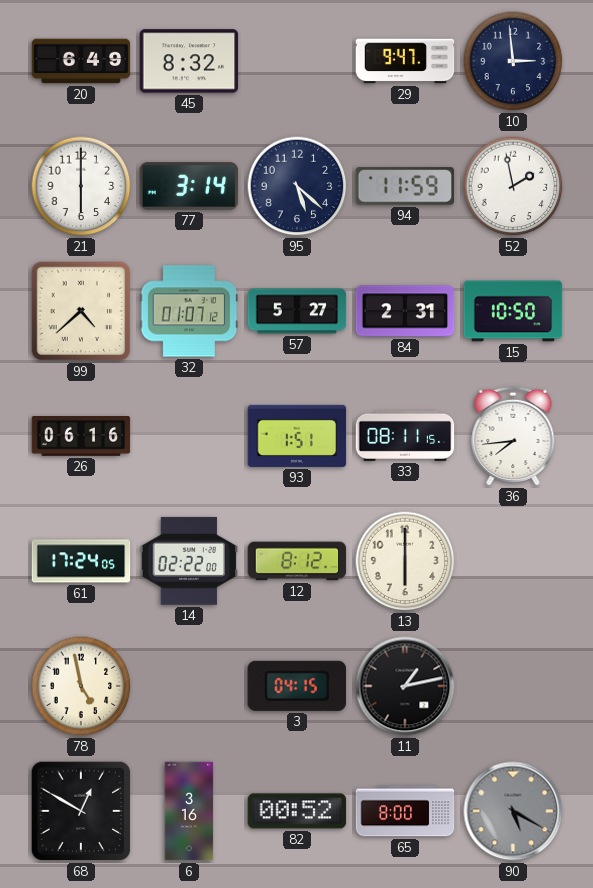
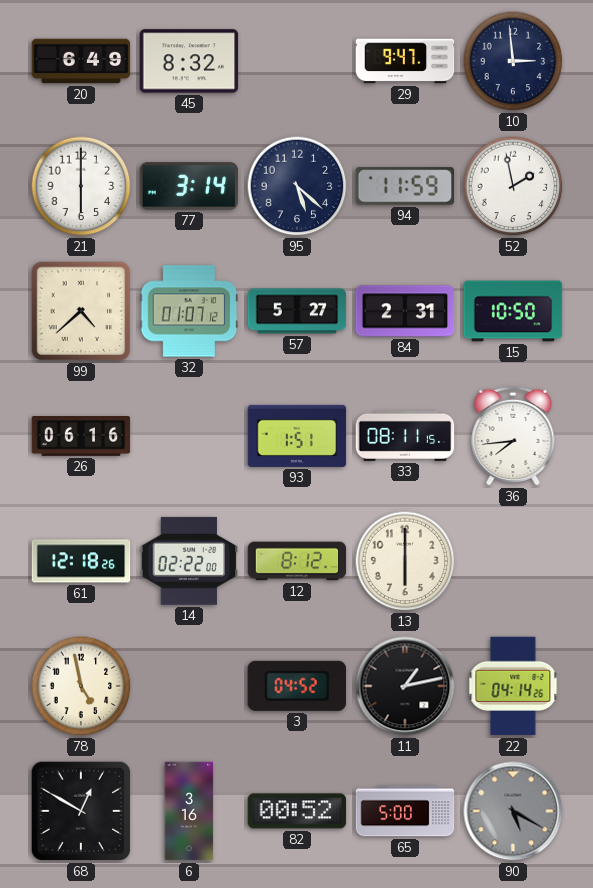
61: 17:24 -> 12:18 (81, 561)
3: 04:15 -> 04:52 (296, 686)
22: none -> 04:14 (513, 686)
65: 8:00 -> 5:00 (405, 811)
